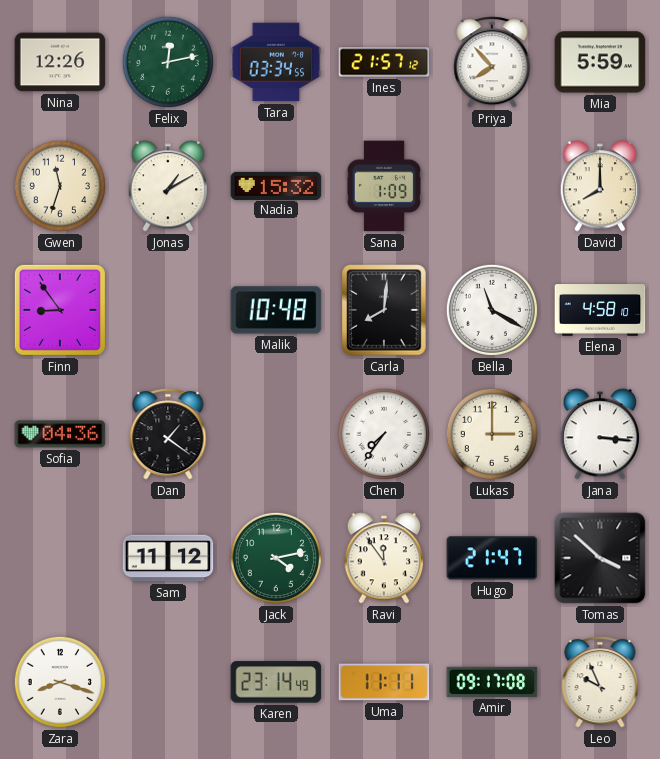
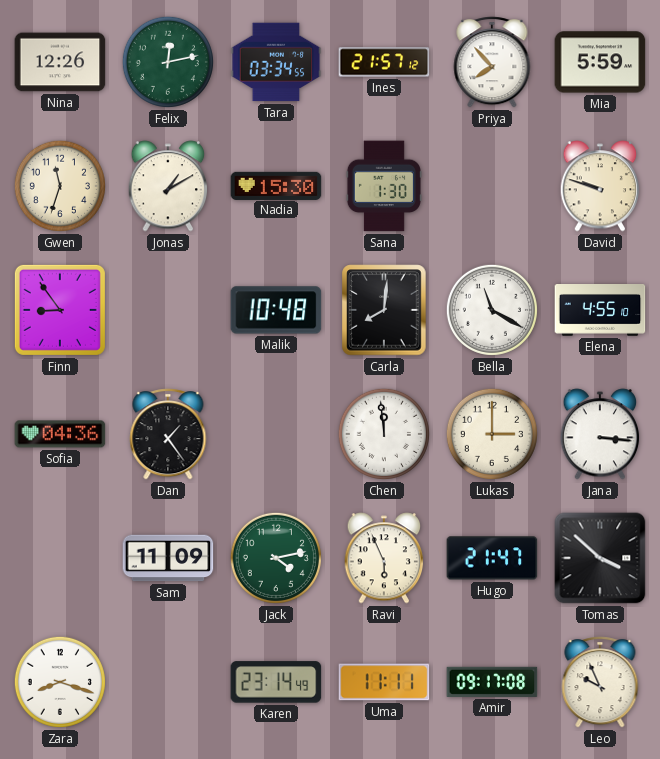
Nadia: 15:32 -> 15:30 (276, 185)
Sana: 1:09 -> 1:30 (384, 186)
David: 8:00 -> 9:48 (600, 186)
Elena: 4:58 -> 4:55 (600, 311)
Dan: 1:21 -> 1:24 (168, 434)
Chen: 7:36 -> 11:59 (384, 434)
Sam: 11:12 -> 11:09 (168, 558)
Ravi: 11:54 -> 5:56 (384, 558)
